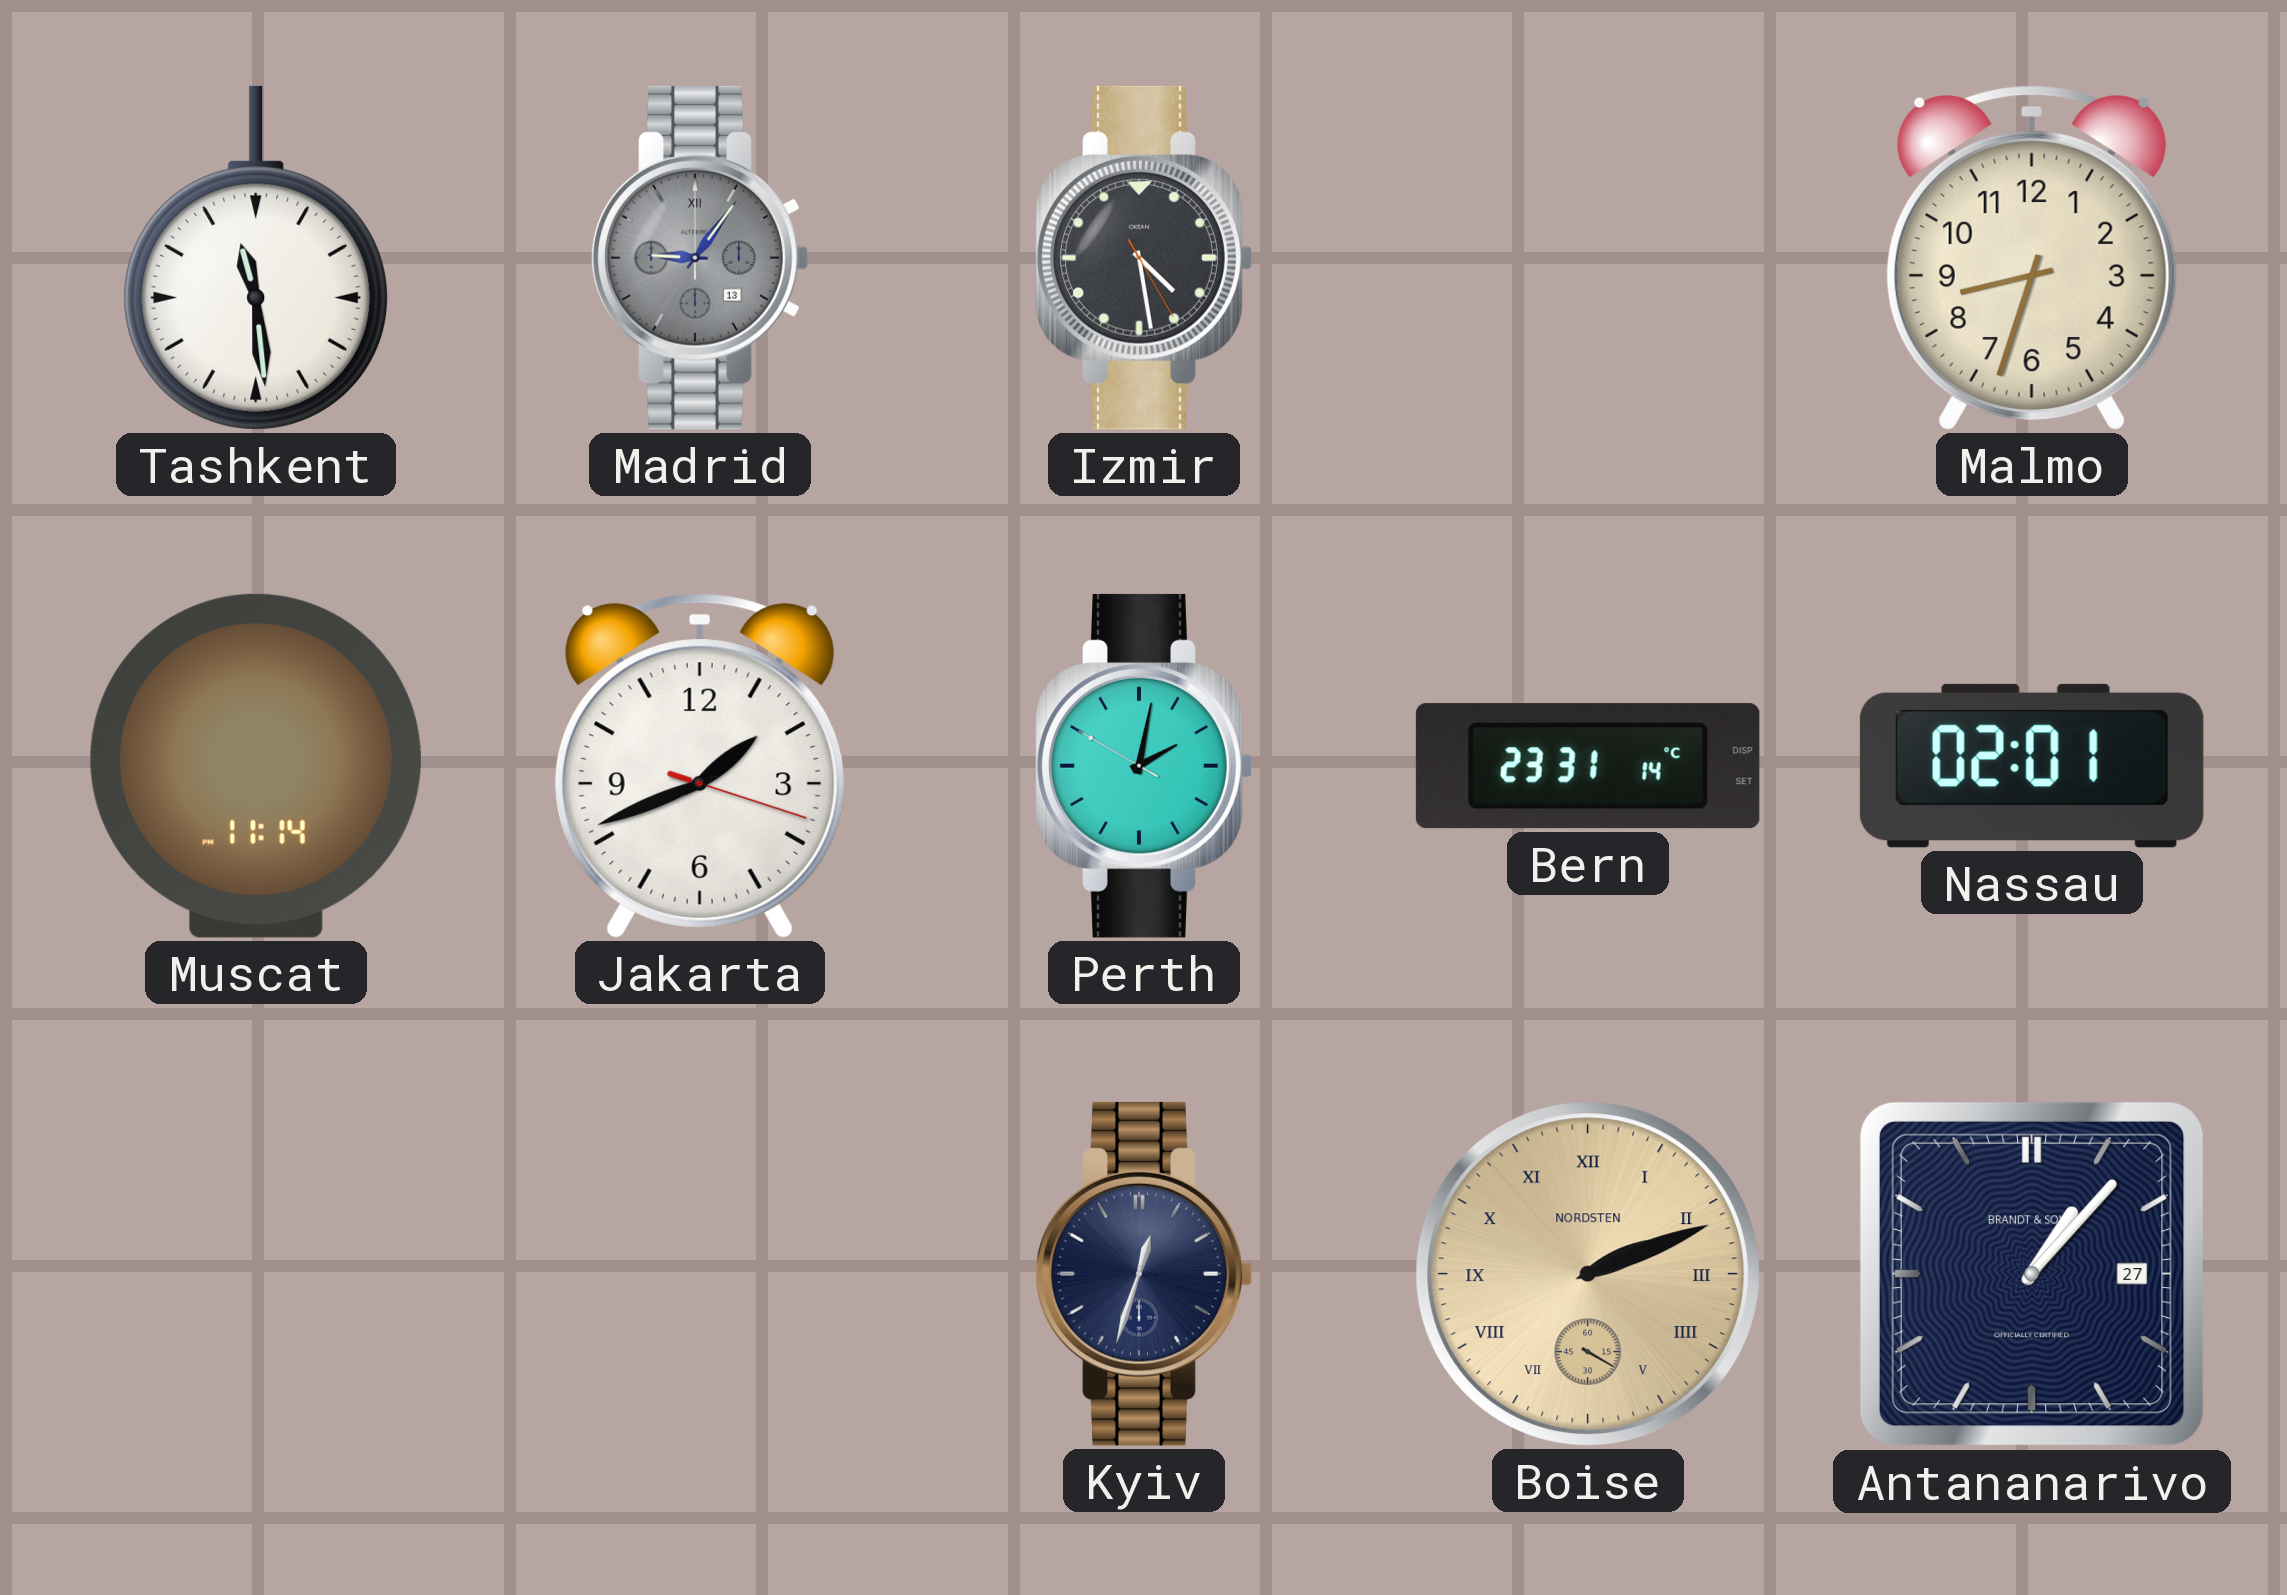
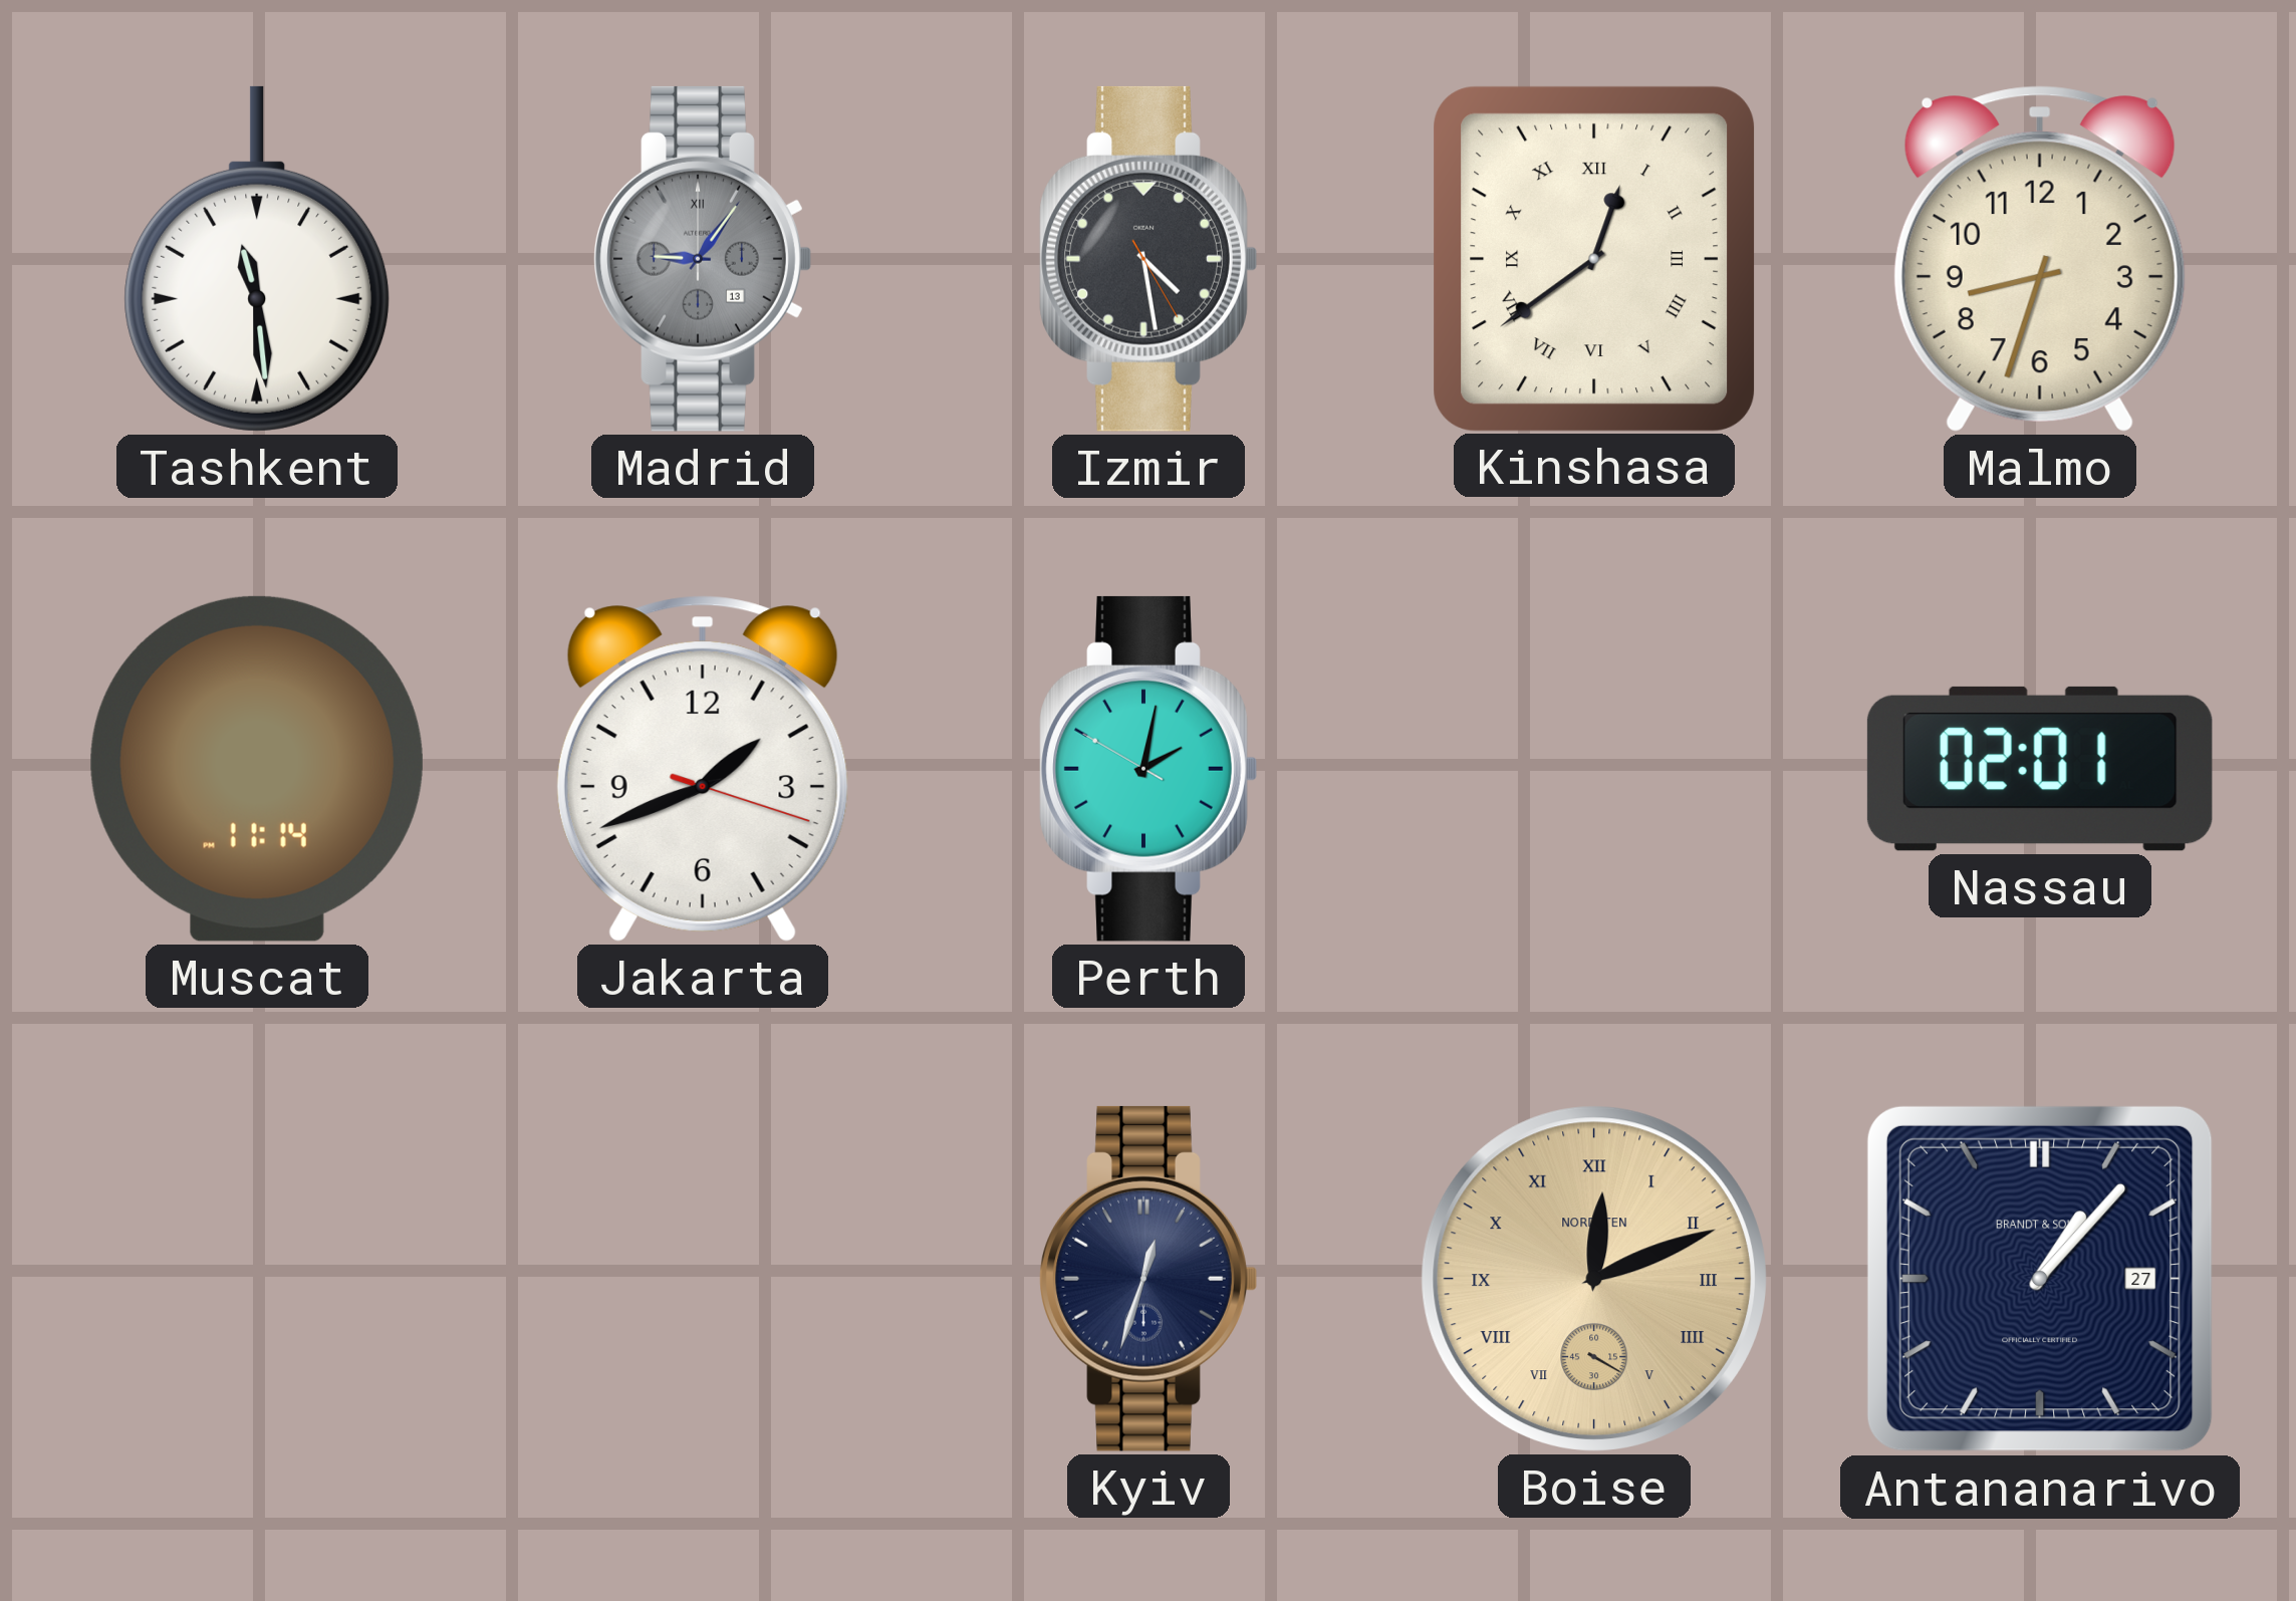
Kinshasa: none -> 12:39 (1593, 258)
Bern: 23:31 -> none (1588, 766)
Boise: 2:11 -> 12:11 (1594, 1279)
